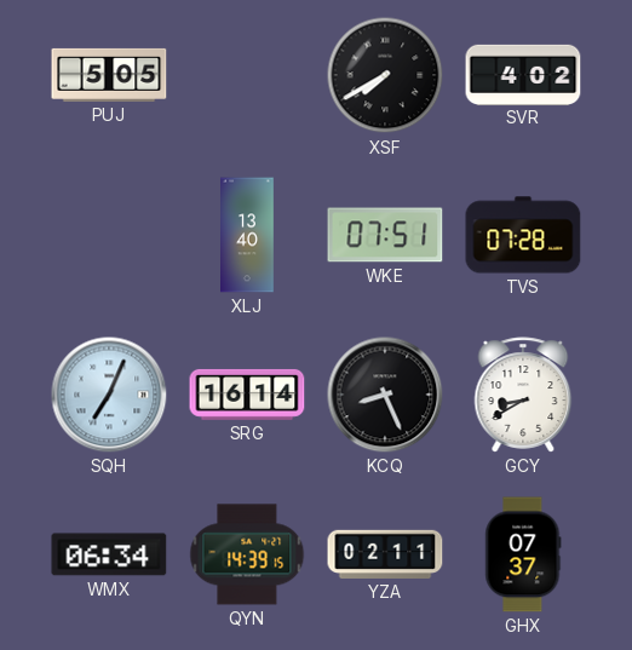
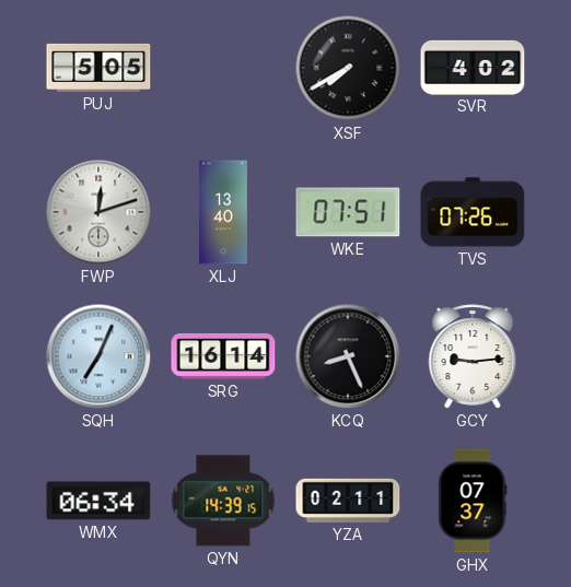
FWP: none -> 12:12 (98, 212)
TVS: 07:28 -> 07:26 (473, 212)
GCY: 8:40 -> 9:14 (473, 356)
